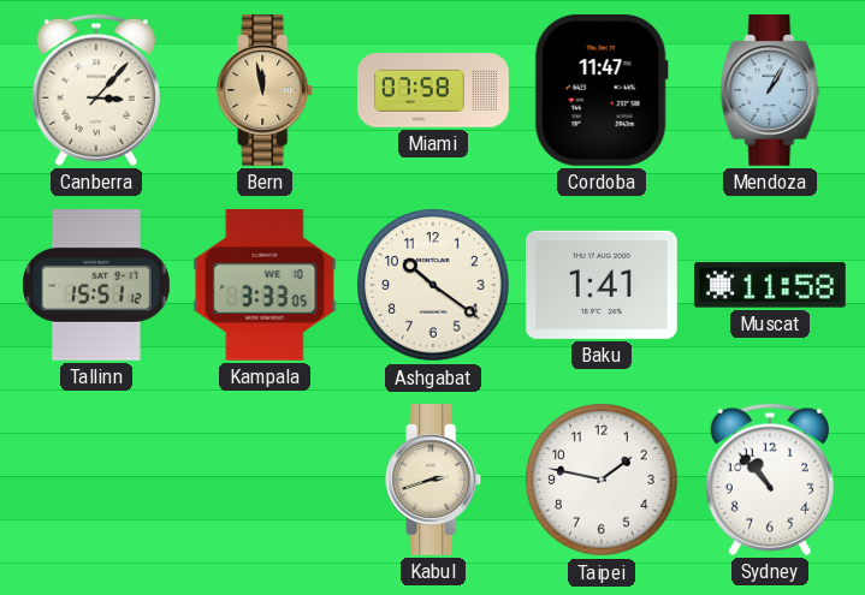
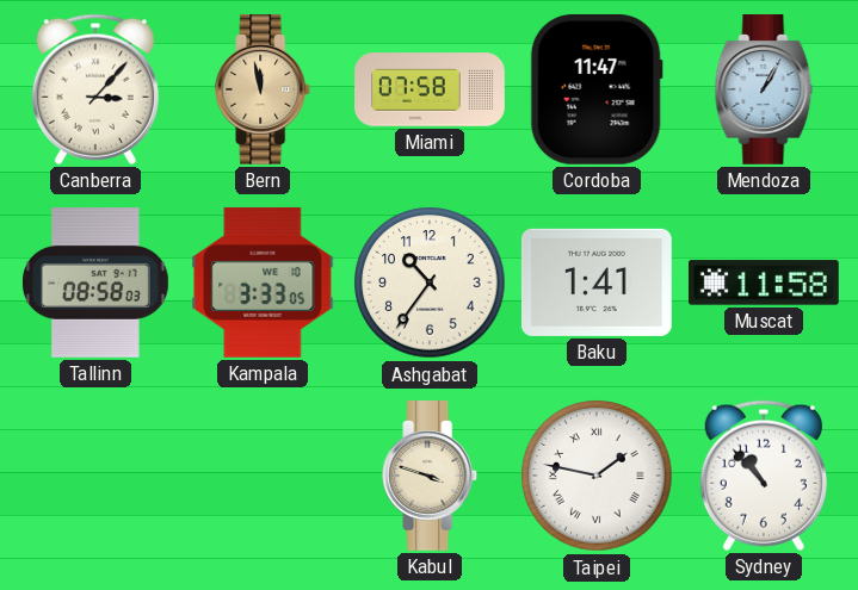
Tallinn: 15:51 -> 08:58 (97, 284)
Ashgabat: 10:21 -> 10:36 (430, 282)
Kabul: 2:42 -> 3:48 (431, 477)
Taipei numerals: Arabic -> Roman (597, 476)
